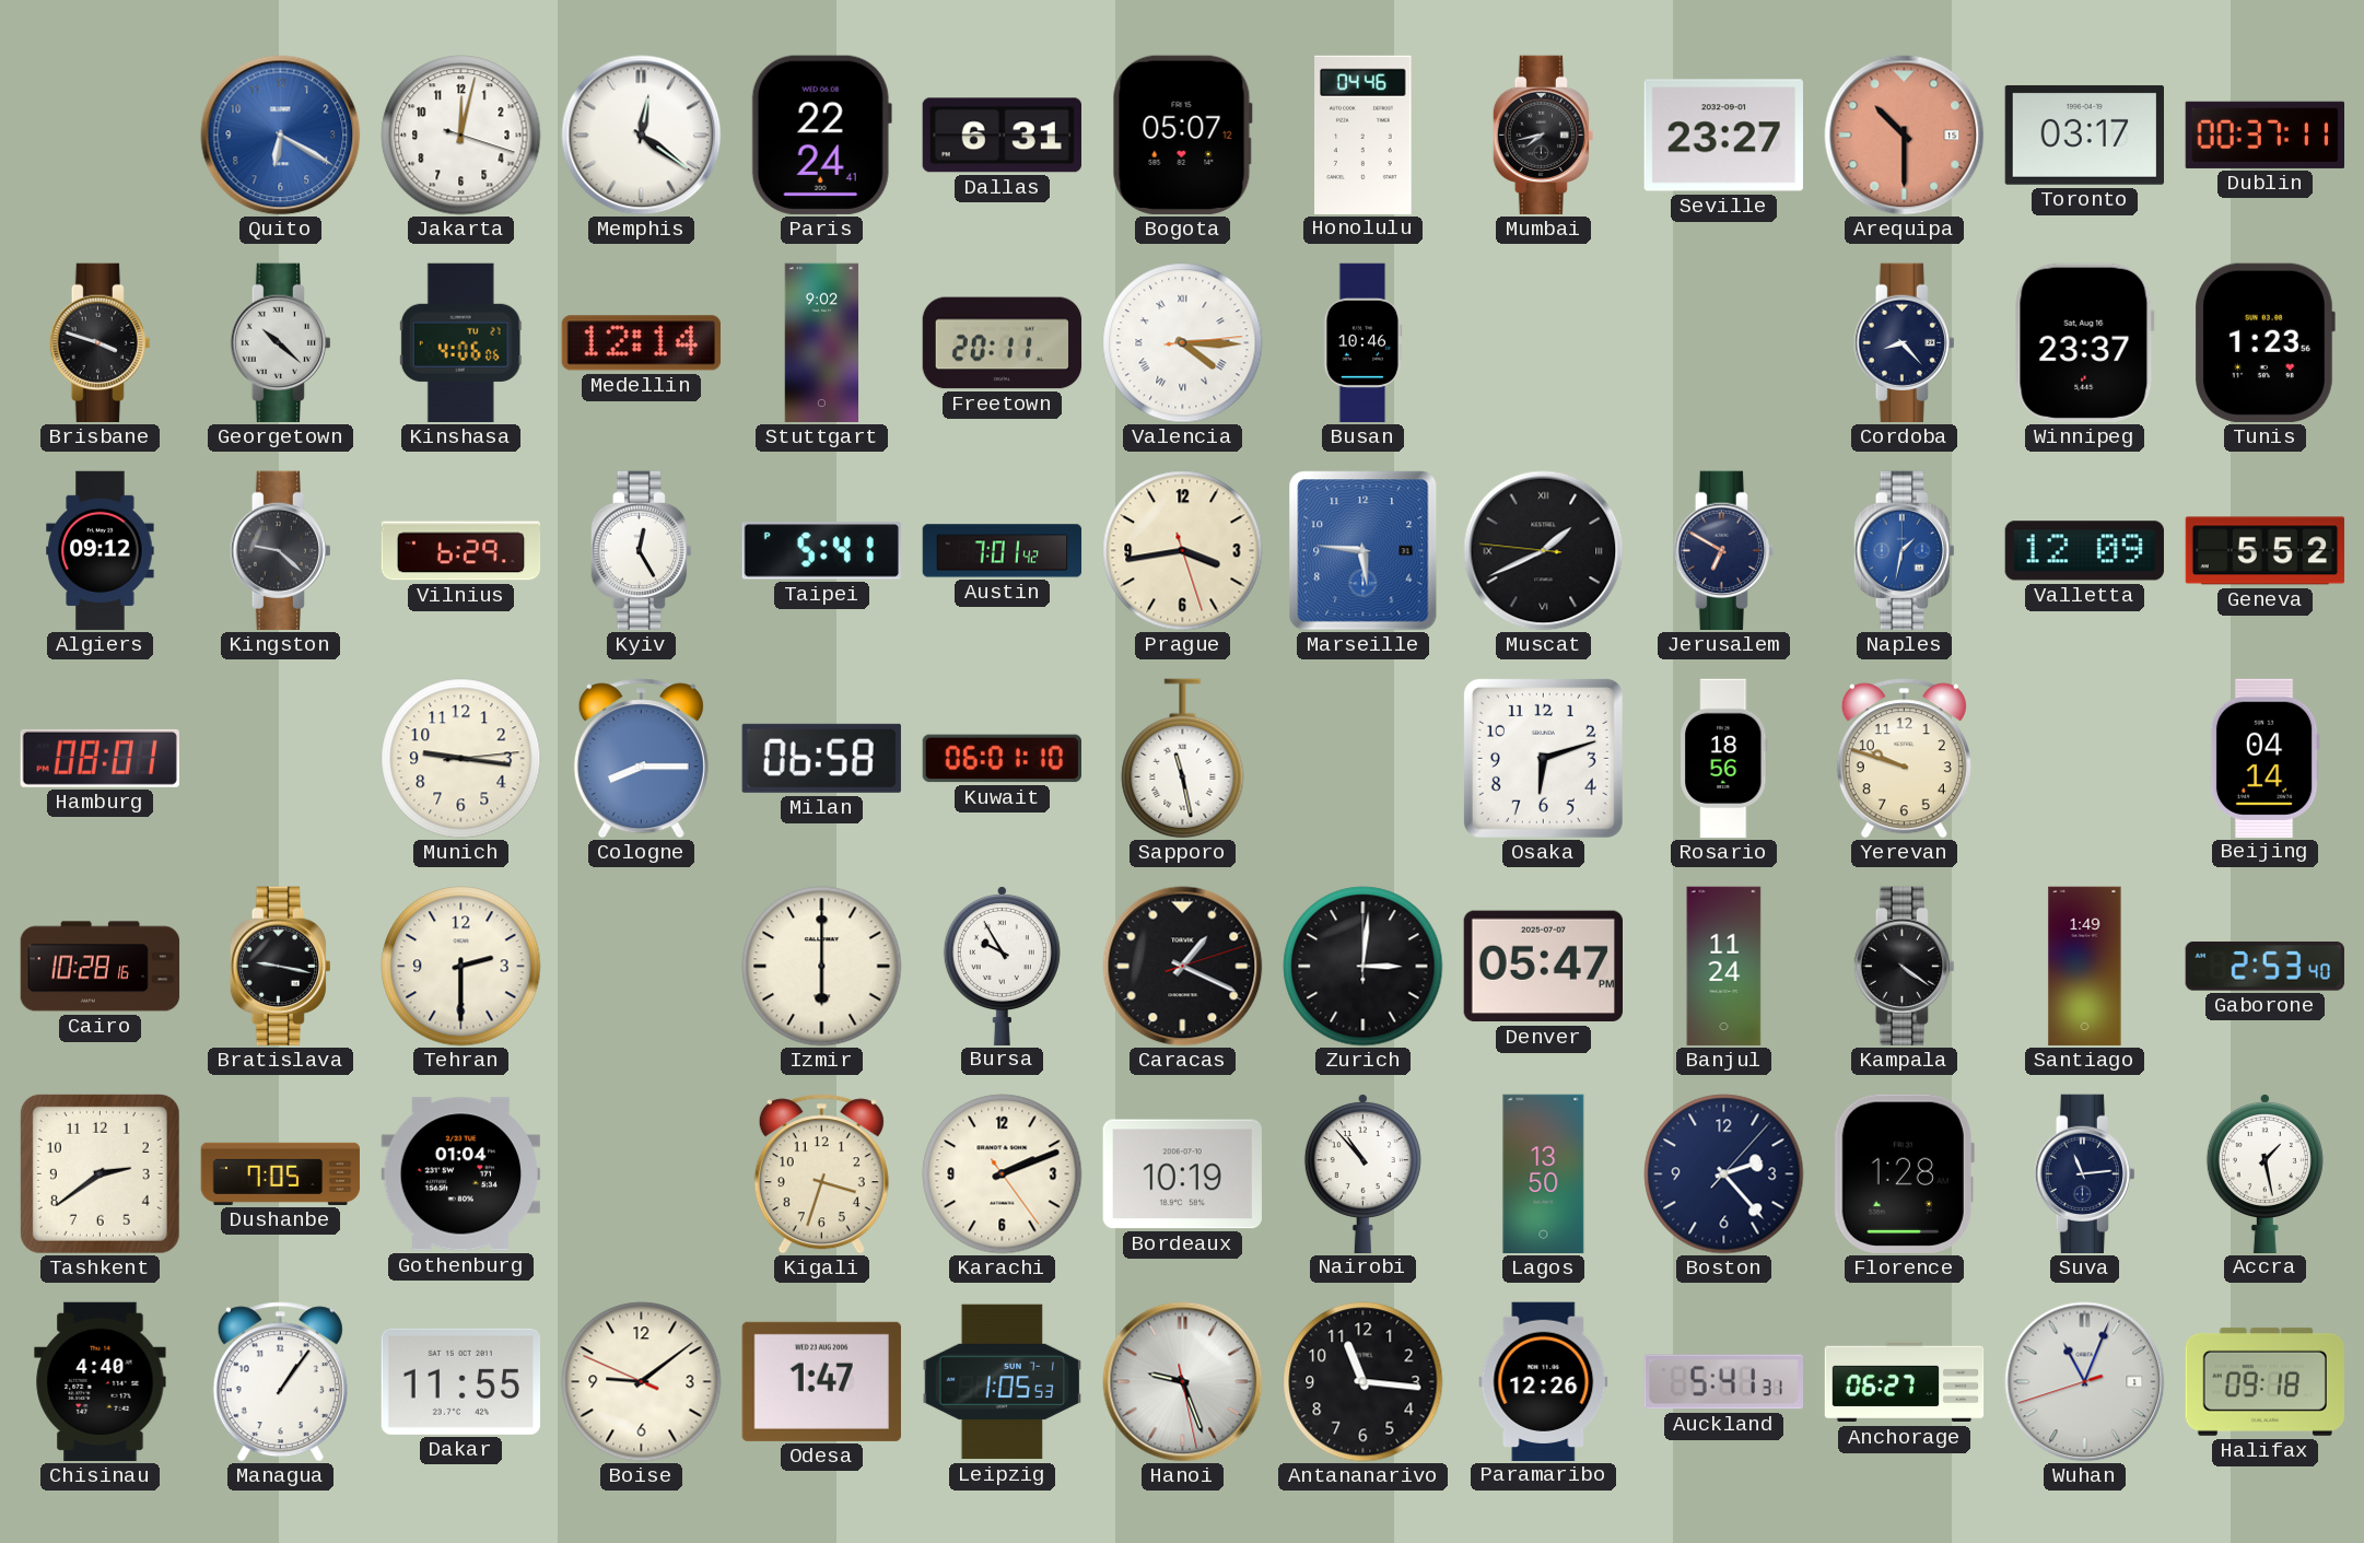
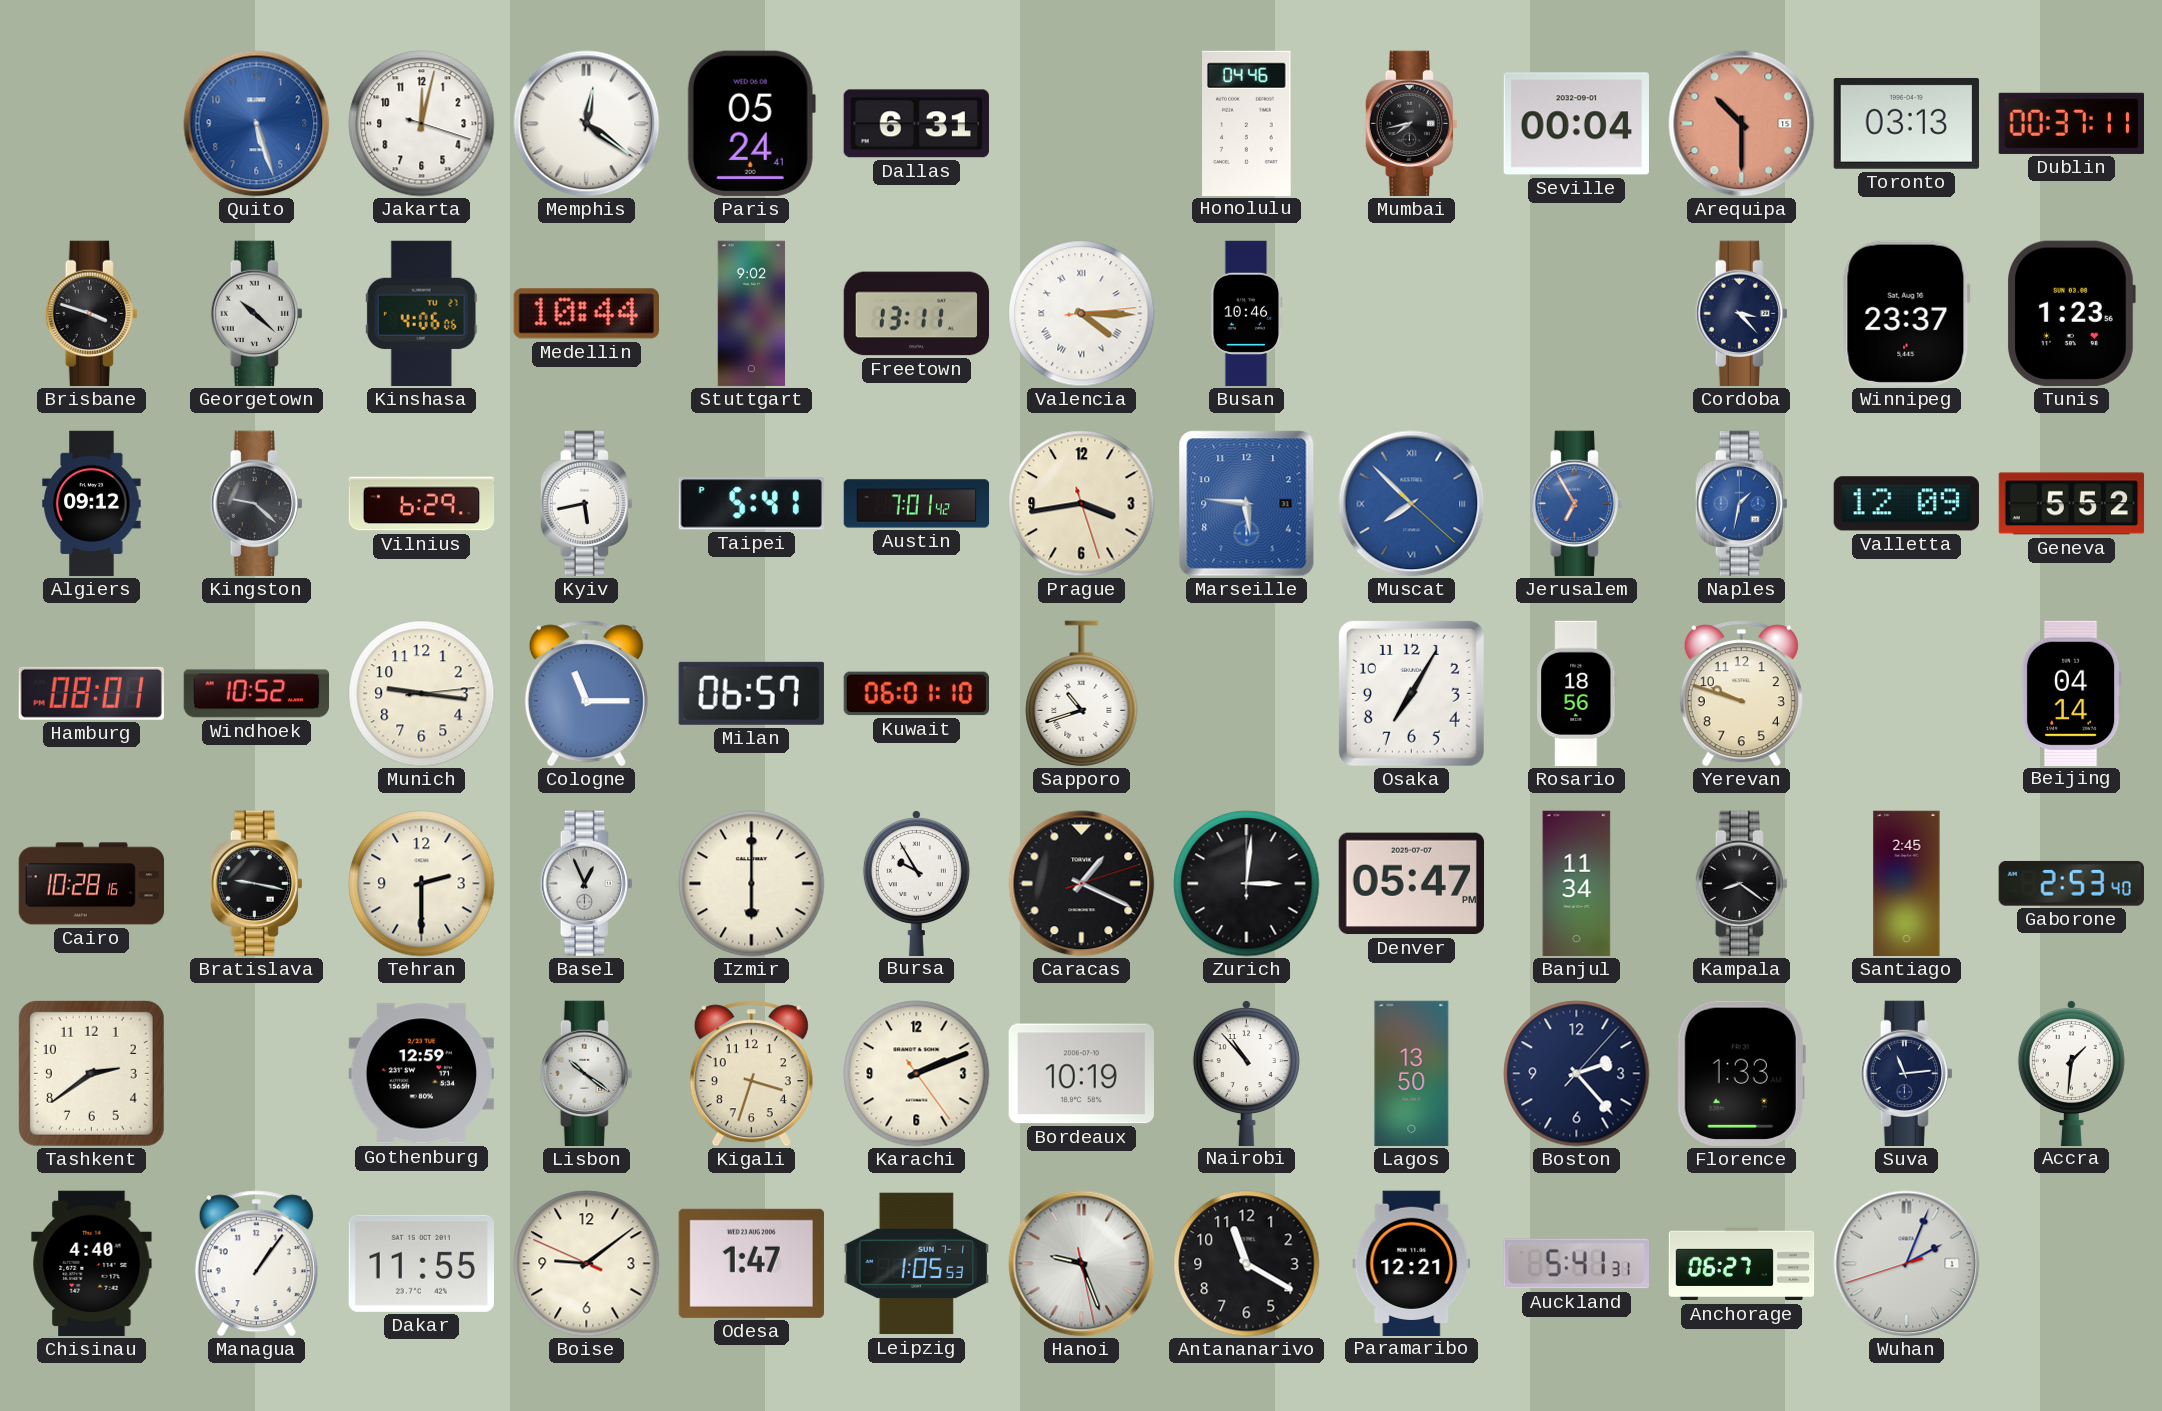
Quito: 6:20 -> 5:27 (257, 124)
Paris: 22:24 -> 05:24 (751, 123)
Bogota: 05:07 -> none (1182, 135)
Seville: 23:27 -> 00:04 (1576, 124)
Toronto: 03:17 -> 03:13 (1906, 123)
Medellin: 12:14 -> 10:44 (586, 314)
Freetown: 20:11 -> 13:11 (917, 314)
Cordoba: 8:23 -> 3:23 (1741, 314)
Kyiv: 12:25 -> 5:43 (586, 504)
Muscat: 1:40 -> 7:52 (1412, 504)
Muscat dial: black -> blue (1412, 504)
Jerusalem: 6:50 -> 6:55 (1576, 504)
Jerusalem dial: navy -> blue (1576, 504)
Windhoek: none -> 10:52 (257, 694)
Cologne: 8:15 -> 11:15 (586, 694)
Milan: 06:58 -> 06:57 (751, 693)
Sapporo: 11:28 -> 10:42 (1082, 694)
Osaka: 6:12 -> 7:05 (1411, 693)
Basel: none -> 12:56 (586, 884)
Banjul: 11:24 -> 11:34 (1577, 884)
Kampala: 4:21 -> 8:21 (1741, 884)
Santiago: 1:49 -> 2:45 (1907, 884)
Dushanbe: 7:05 -> none (281, 1173)
Gothenburg: 01:04 -> 12:59 (421, 1074)
Lisbon: none -> 10:21 (586, 1074)
Florence: 1:28 -> 1:33 (1741, 1073)
Accra: 1:28 -> 1:31 (2071, 1072)
Antananarivo: 11:16 -> 11:20 (1247, 1264)
Paramaribo: 12:26 -> 12:21 (1412, 1263)
Wuhan: 11:03 -> 2:03 (1907, 1264)
Halifax: 09:18 -> none (2264, 1381)
